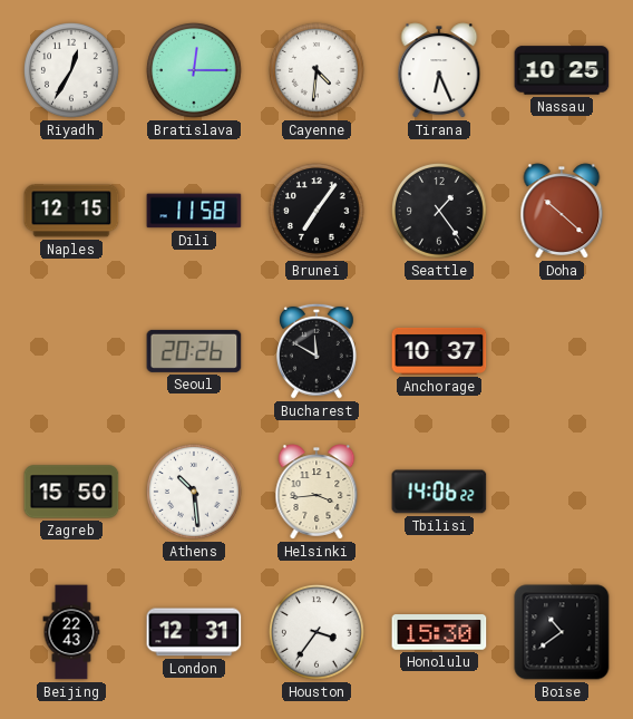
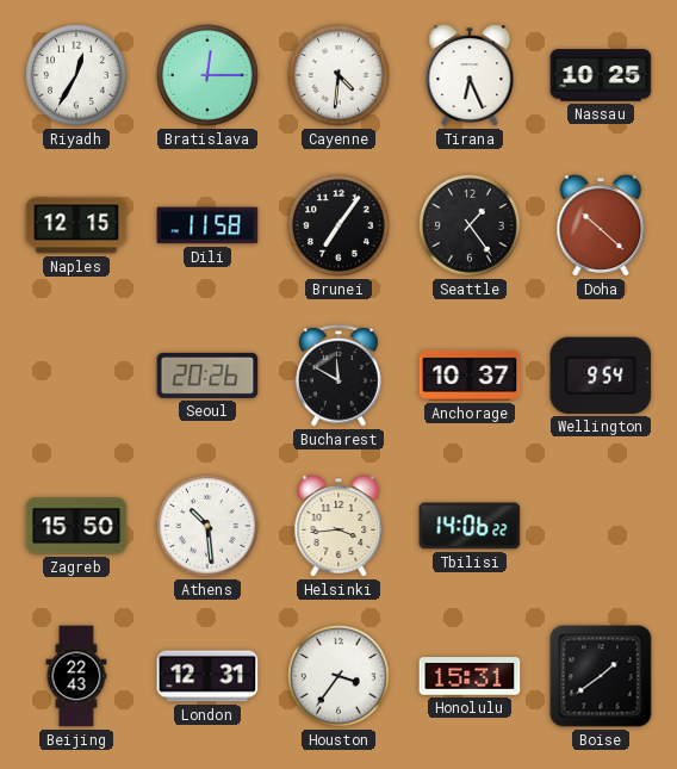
Wellington: none -> 9:54 (601, 376)
Honolulu: 15:30 -> 15:31 (470, 676)
Boise: 10:39 -> 1:39 (601, 676)
